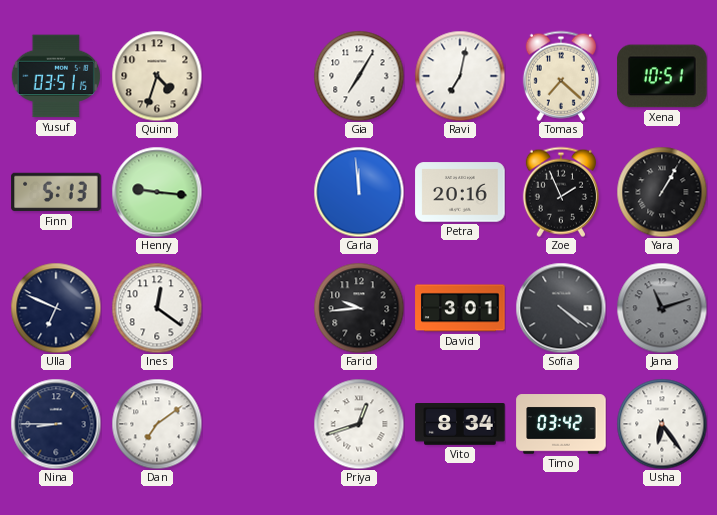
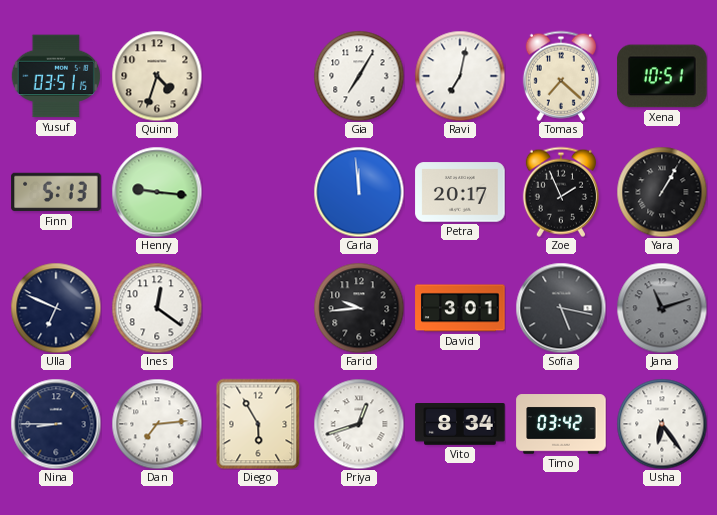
Petra: 20:16 -> 20:17 (460, 192)
Sofia: 4:21 -> 5:17 (561, 308)
Dan: 7:09 -> 7:14 (157, 424)
Diego: none -> 5:55 (258, 424)
